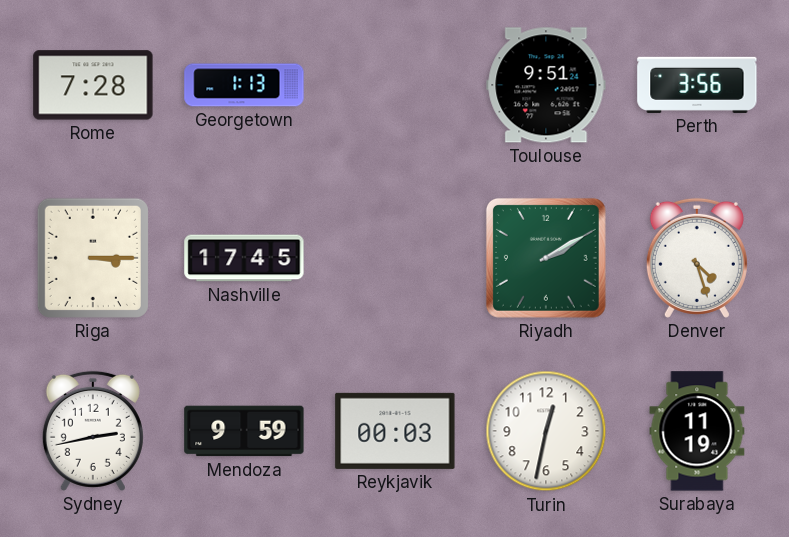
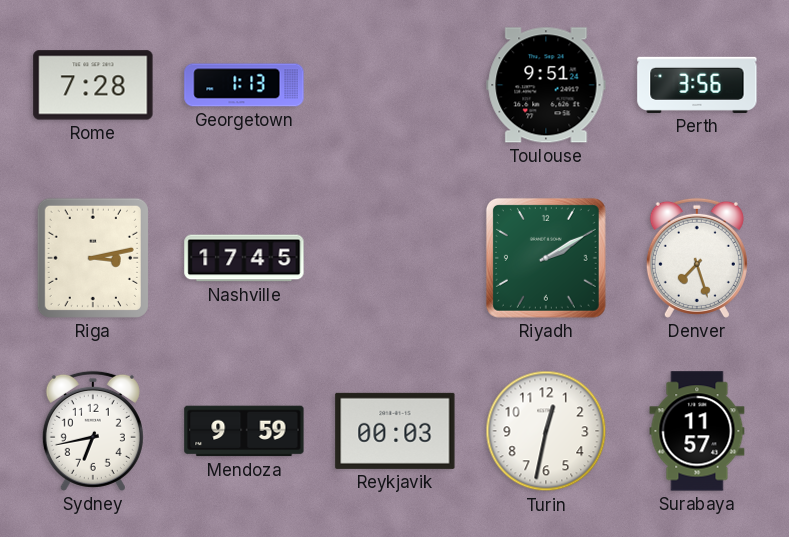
Riga: 3:15 -> 3:13 (93, 258)
Denver: 4:27 -> 7:27 (697, 258)
Sydney: 2:43 -> 6:43 (93, 431)
Surabaya: 11:19 -> 11:57 (697, 431)
